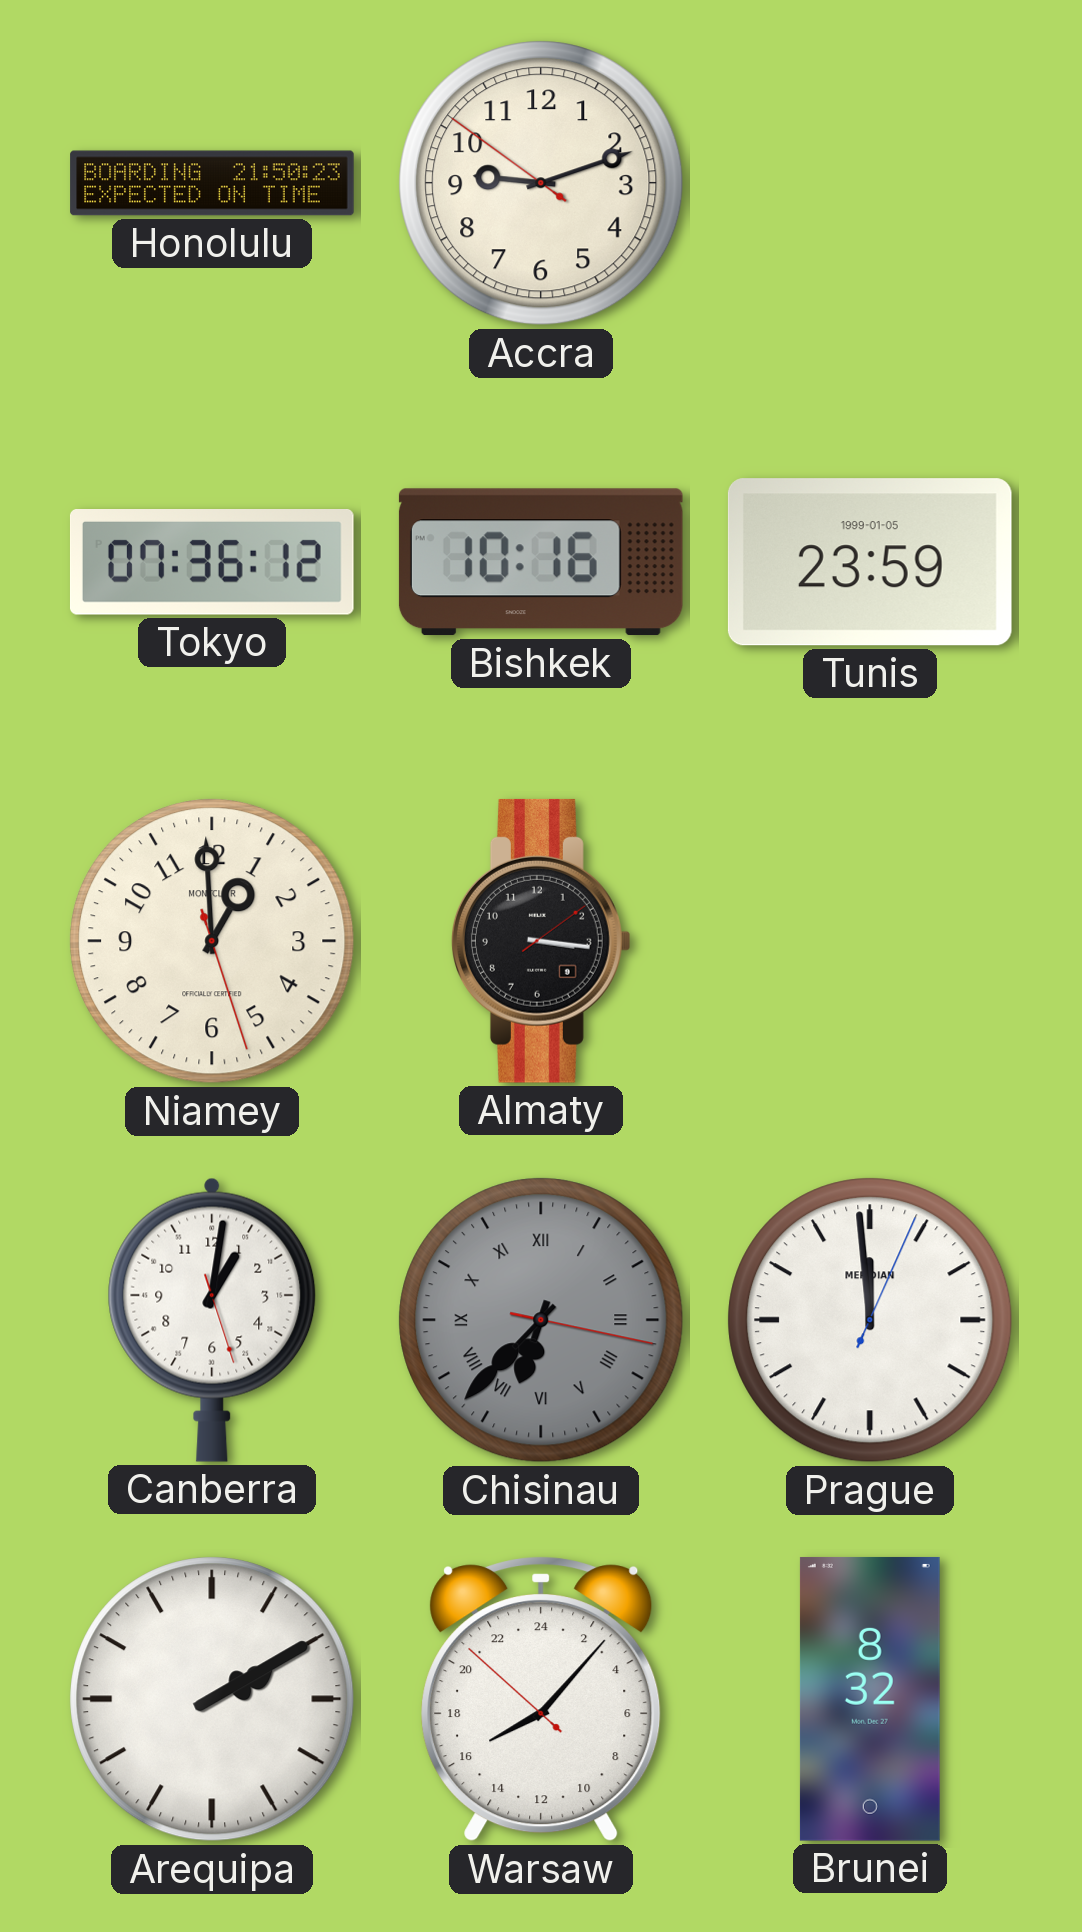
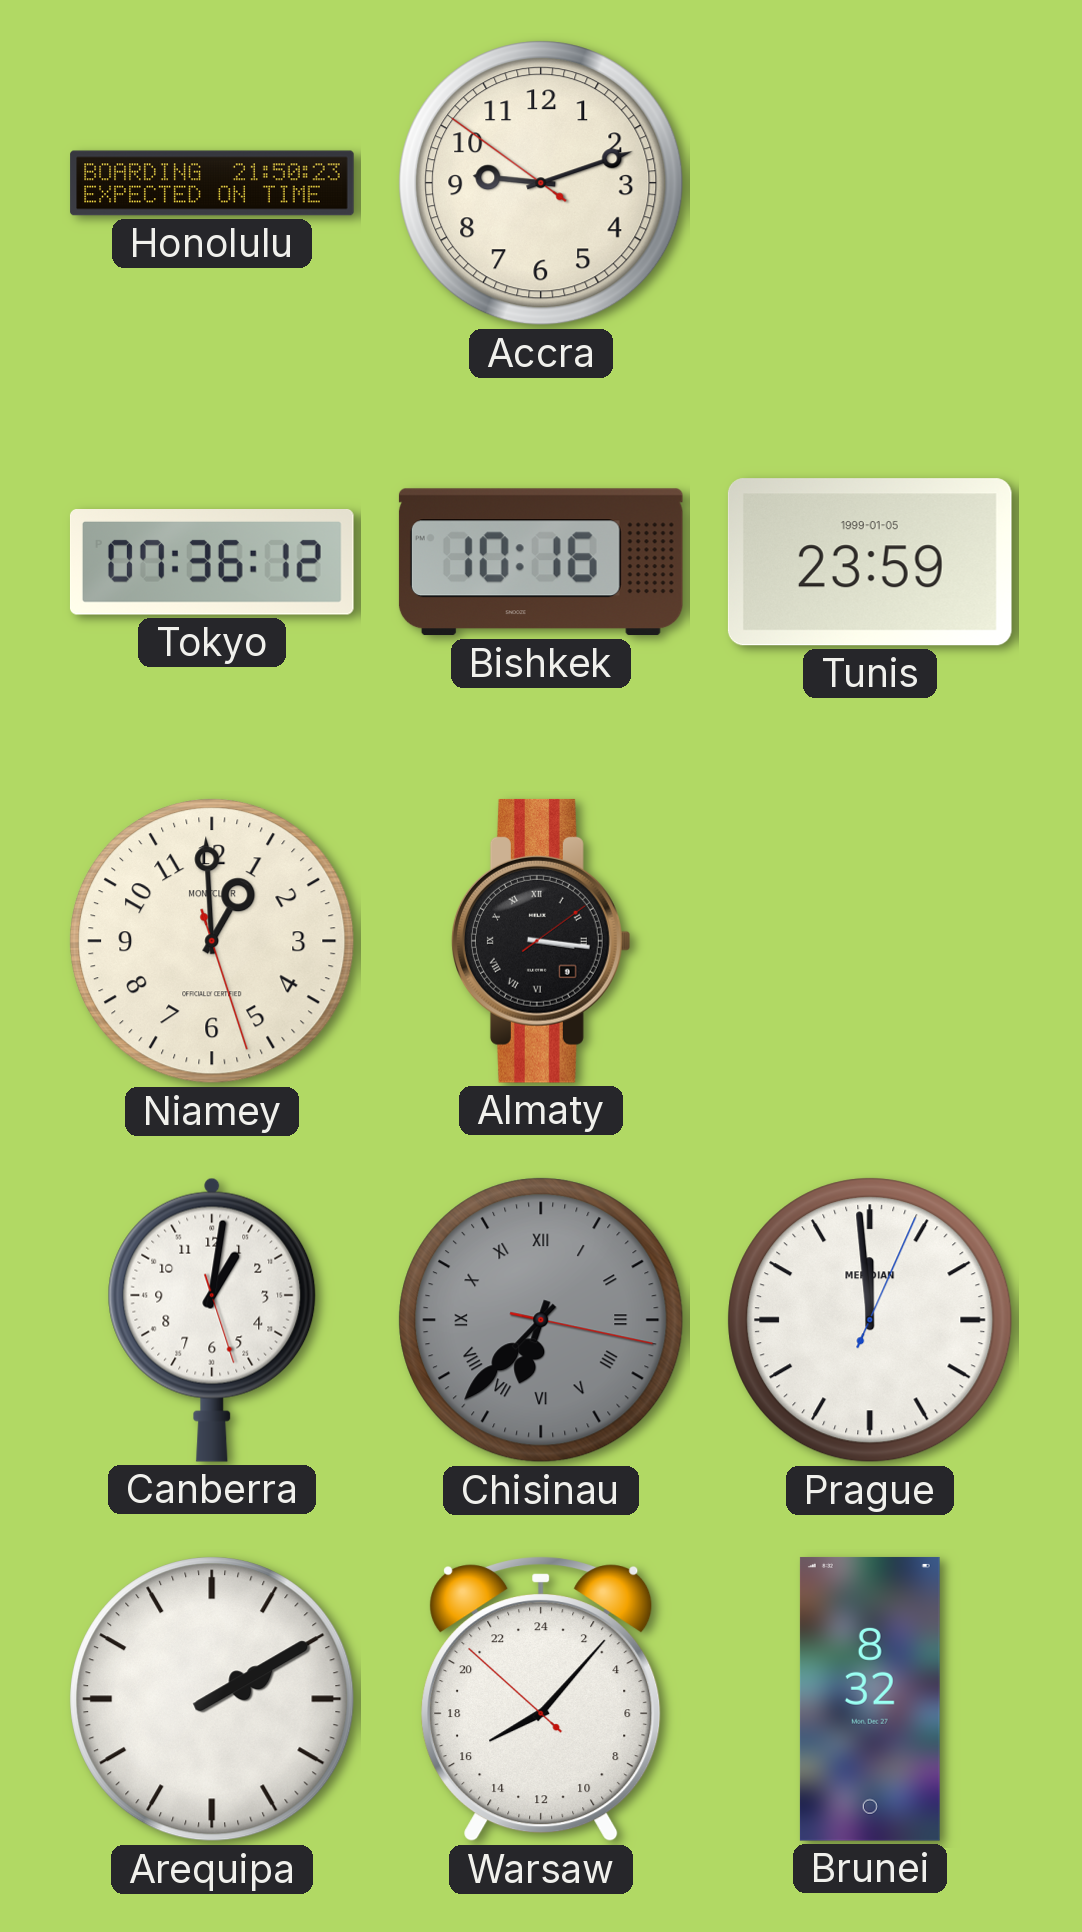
Almaty numerals: Arabic -> Roman (541, 941)
